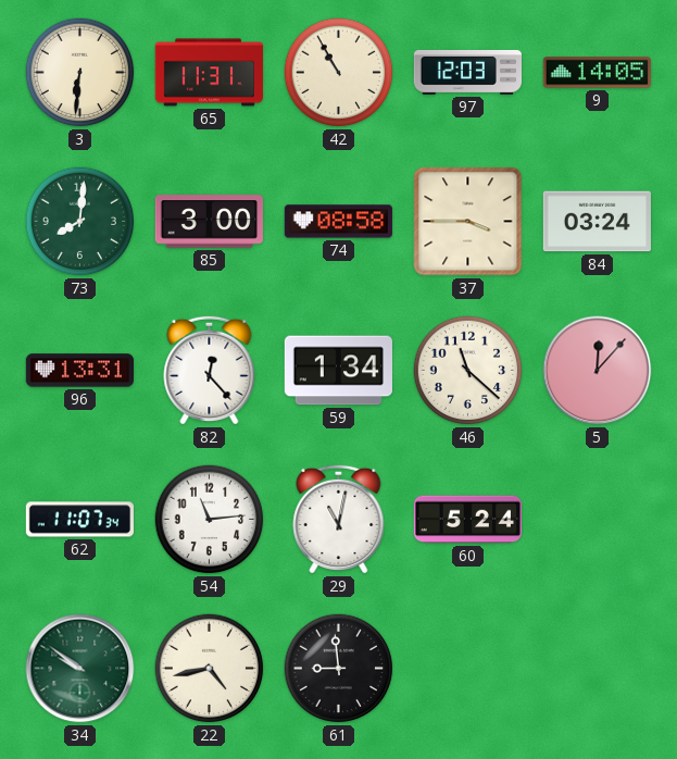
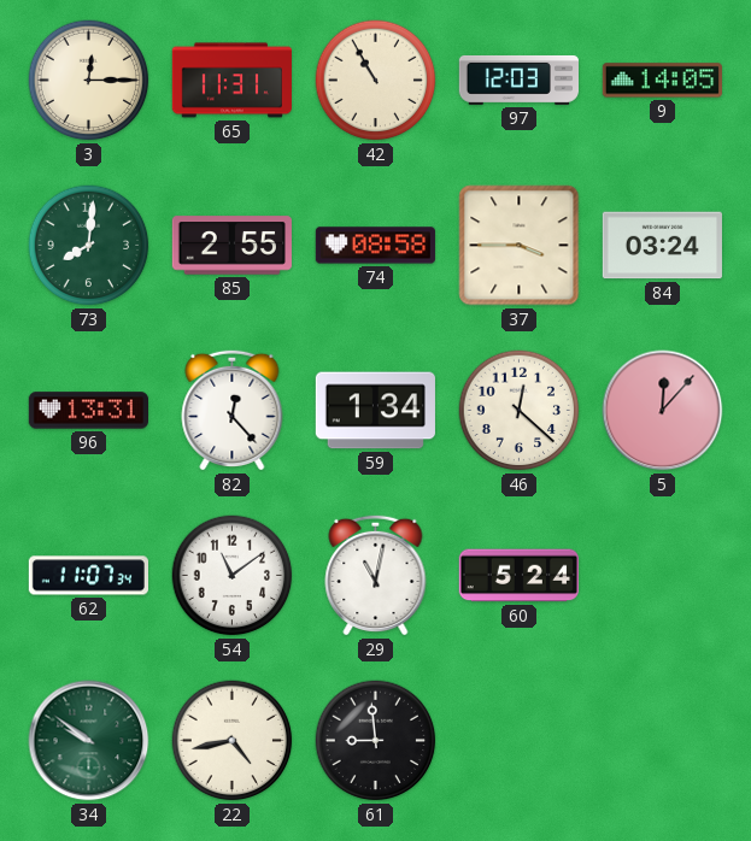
3: 6:31 -> 12:15 (89, 81)
85: 3:00 -> 2:55 (231, 246)
46: 11:22 -> 12:22 (520, 411)
54: 11:14 -> 11:09 (233, 576)
